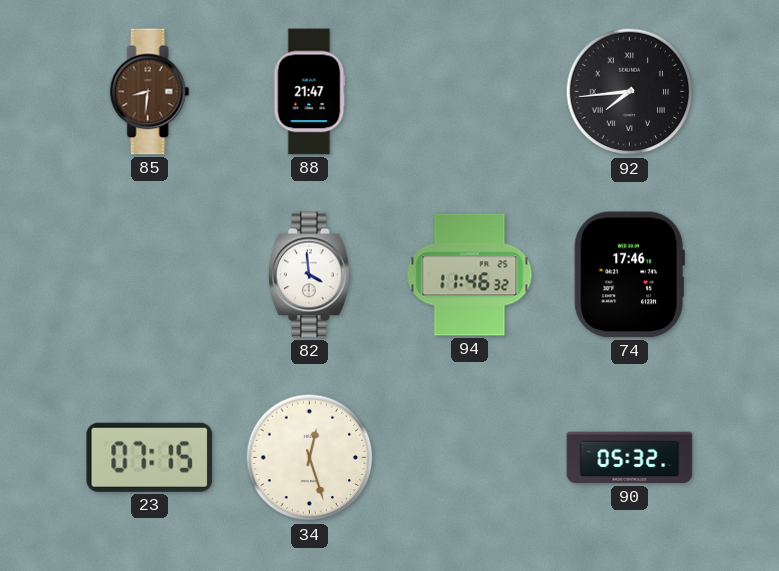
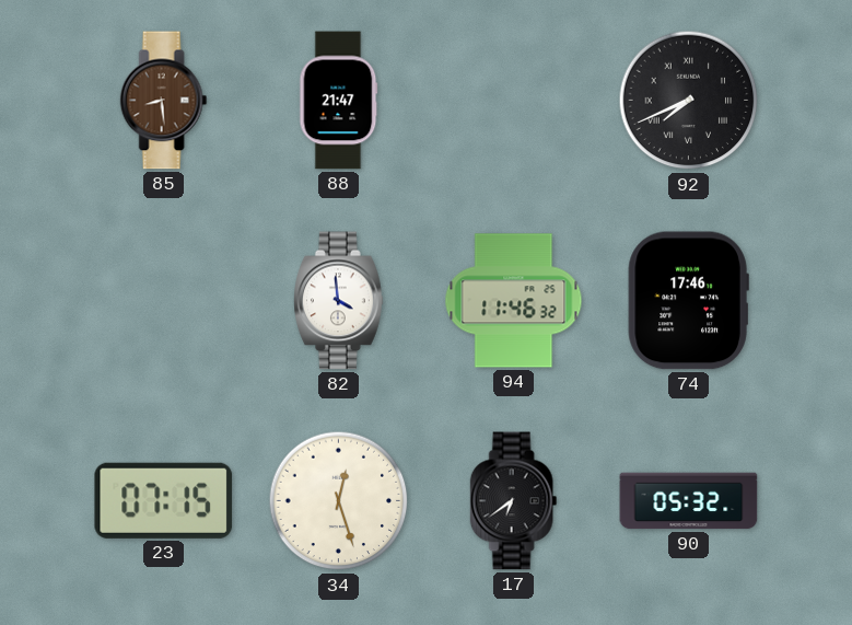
85: 8:31 -> 8:29 (164, 101)
92: 7:44 -> 7:41 (689, 101)
17: none -> 6:39 (514, 501)
